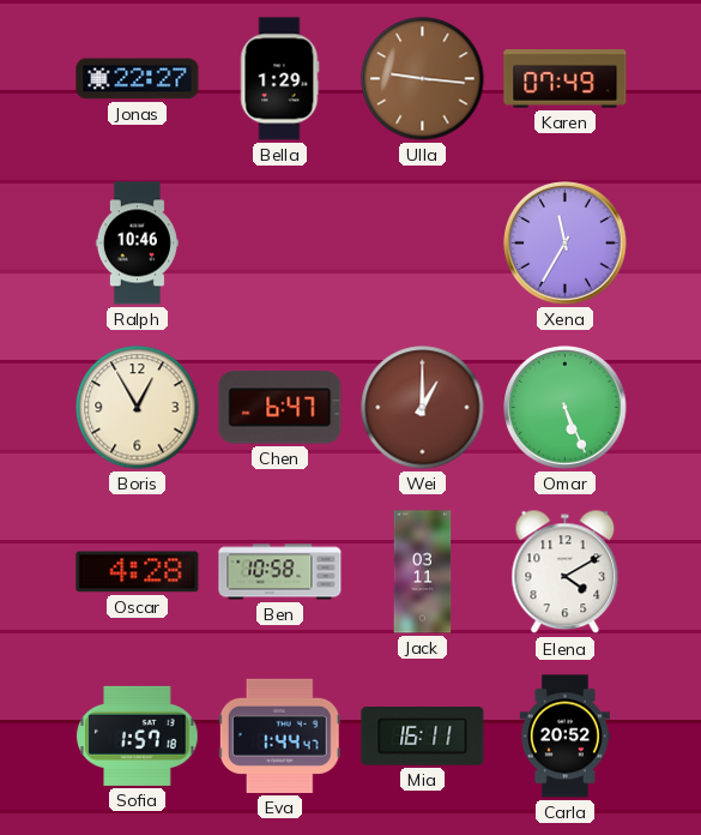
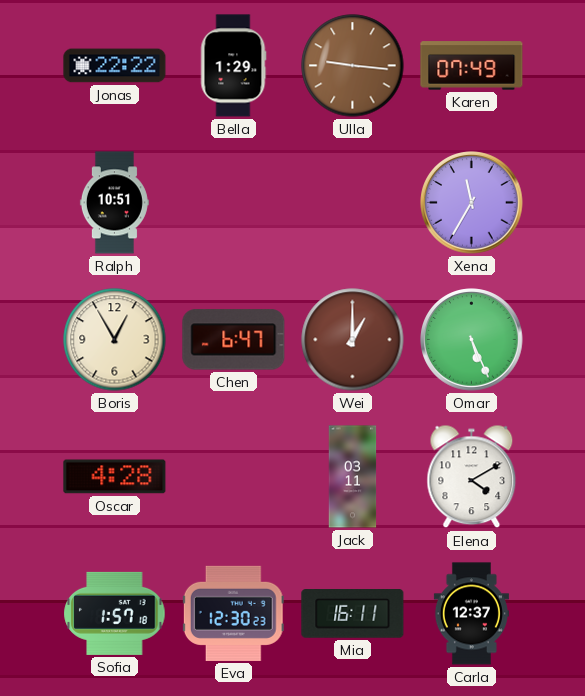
Jonas: 22:27 -> 22:22 (115, 66)
Ralph: 10:46 -> 10:51 (114, 203)
Ben: 10:58 -> none (280, 572)
Eva: 1:44 -> 12:30 (233, 613)
Carla: 20:52 -> 12:37 (471, 614)
